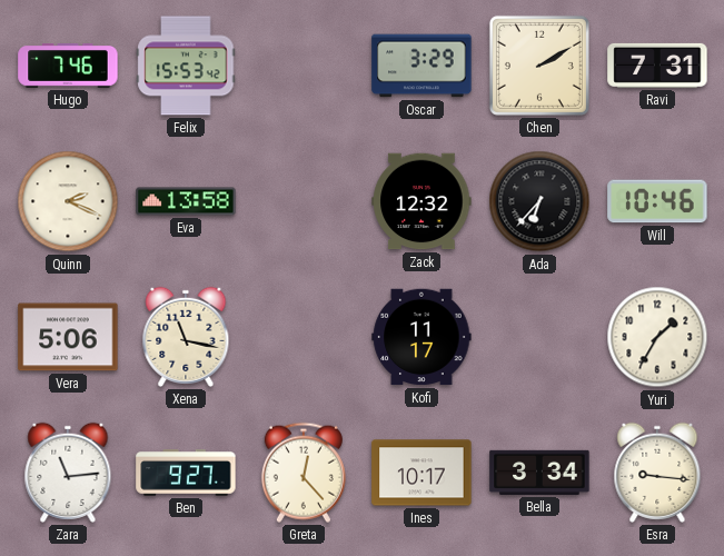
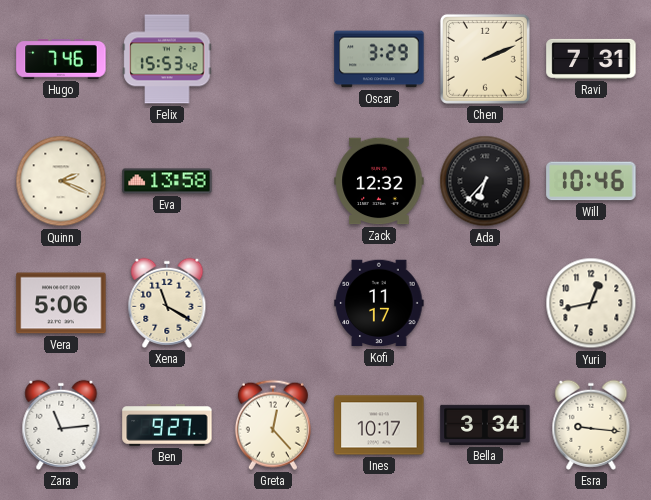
Chen: 2:10 -> 2:11 (485, 59)
Xena: 11:17 -> 11:20 (167, 303)
Yuri: 1:35 -> 12:43 (591, 303)
